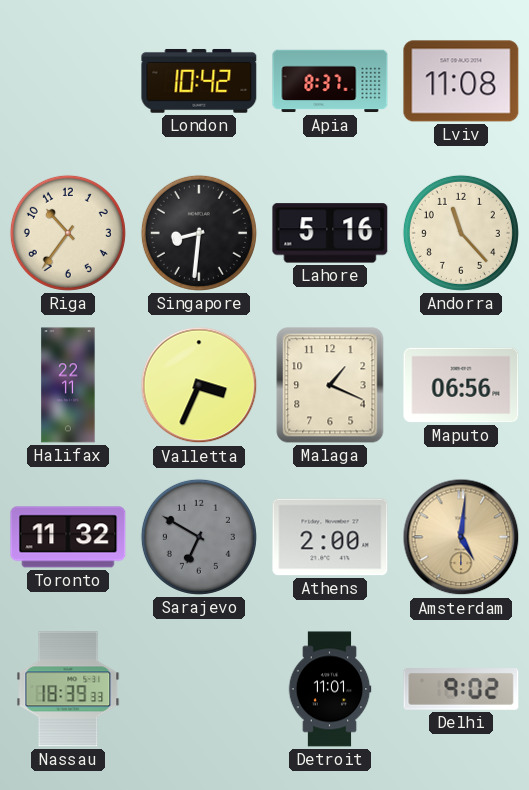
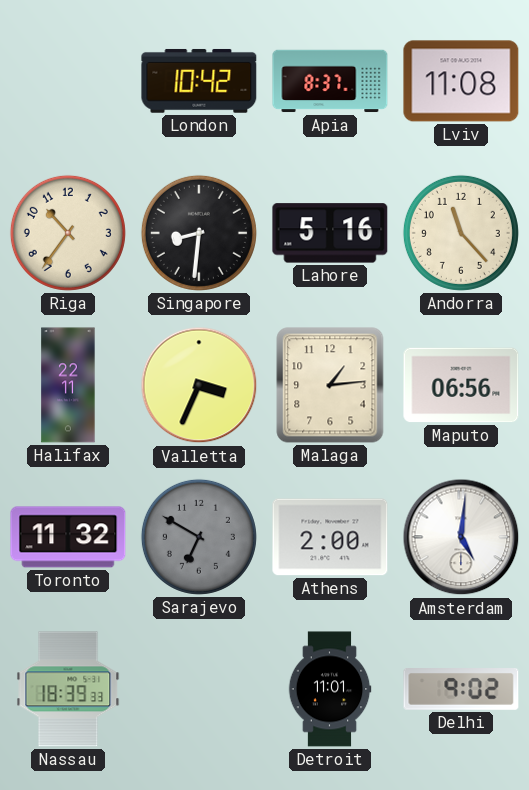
Malaga: 1:19 -> 1:14 (330, 385)
Amsterdam dial: champagne -> white (461, 537)
